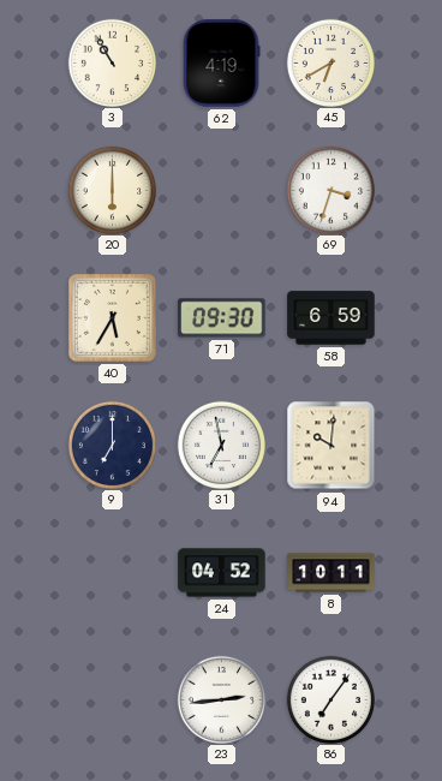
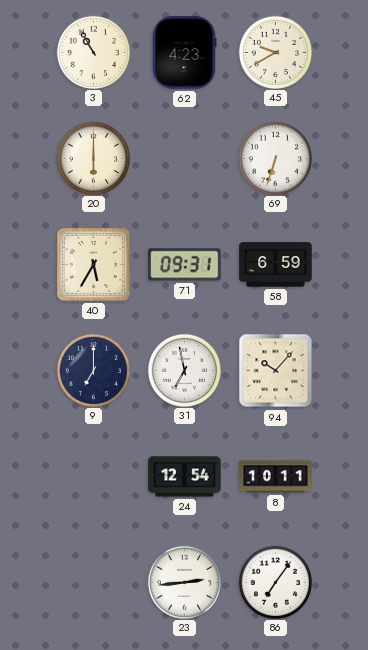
62: 4:19 -> 4:23 (184, 53)
45: 6:40 -> 9:40 (275, 52)
69: 3:33 -> 6:33 (275, 158)
71: 09:30 -> 09:31 (185, 265)
94: 10:01 -> 10:07 (276, 371)
24: 04:52 -> 12:54 (185, 477)
